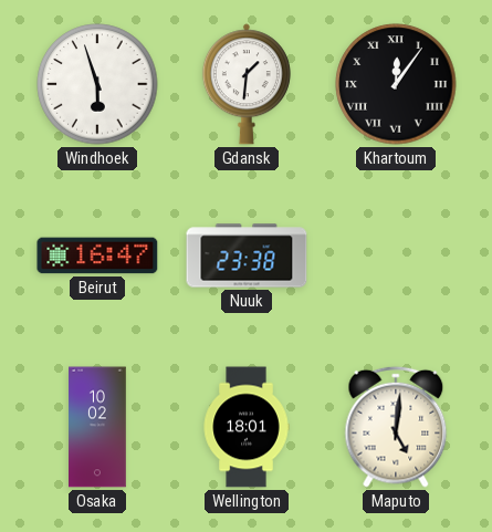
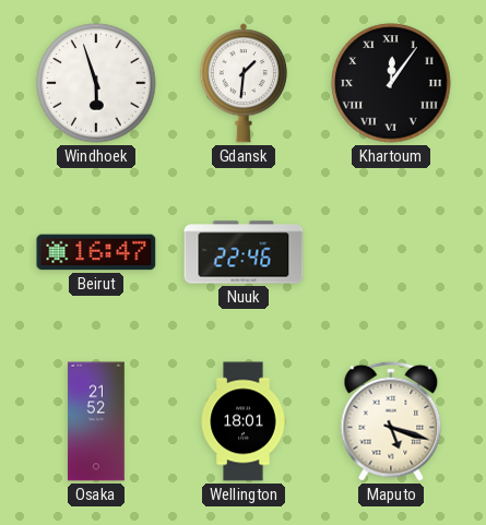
Nuuk: 23:38 -> 22:46 (244, 252)
Osaka: 10:02 -> 21:52 (96, 421)
Maputo: 5:01 -> 5:18 (391, 421)
